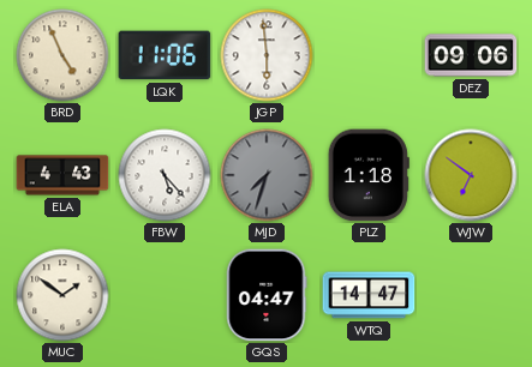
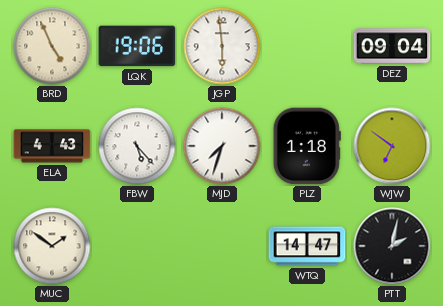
LQK: 11:06 -> 19:06 (137, 46)
DEZ: 09:06 -> 09:04 (392, 46)
MJD dial: grey -> white (222, 146)
GQS: 04:47 -> none (267, 295)
PTT: none -> 2:02 (392, 246)
